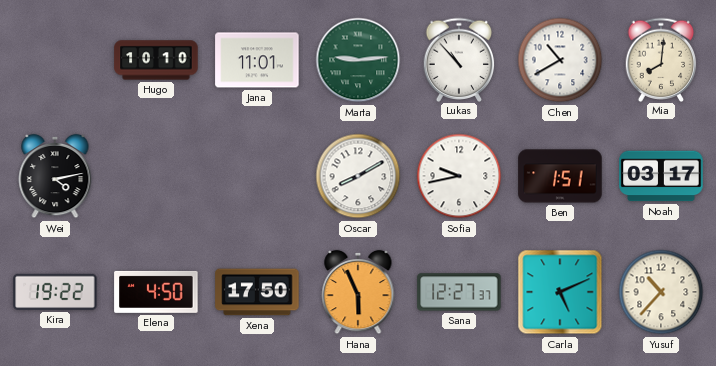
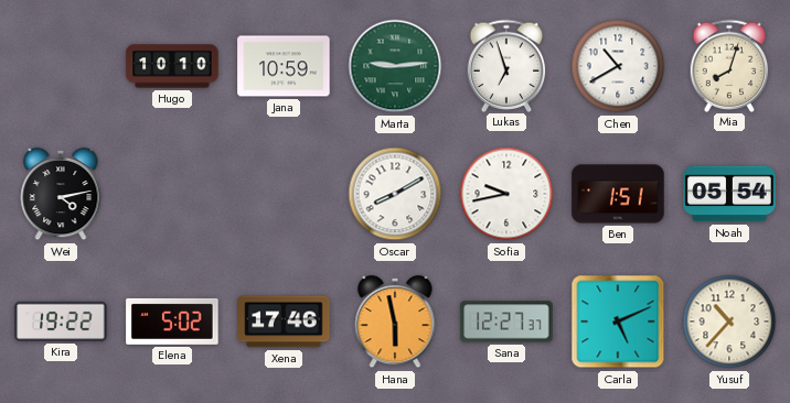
Jana: 11:01 -> 10:59 (284, 66)
Lukas: 10:53 -> 6:57 (506, 65)
Mia: 8:01 -> 8:03 (729, 65)
Noah: 03:17 -> 05:54 (729, 194)
Elena: 4:50 -> 5:02 (172, 322)
Xena: 17:50 -> 17:46 (284, 322)
Hana: 5:56 -> 5:58 (395, 322)
